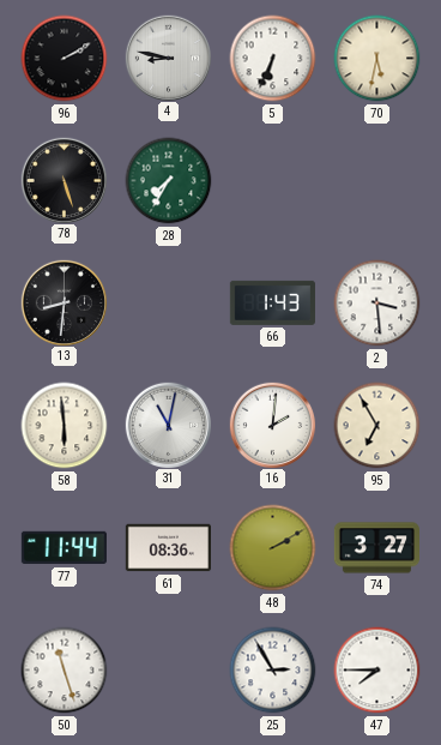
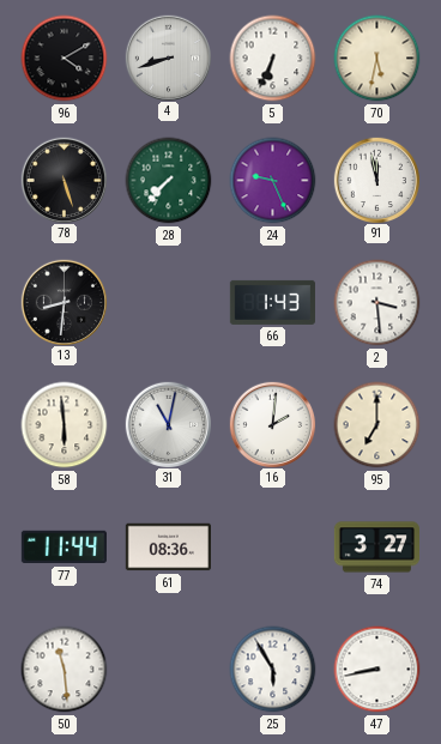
96: 2:10 -> 4:10 (65, 59)
4: 8:47 -> 8:42 (168, 58)
28: 7:35 -> 7:37 (169, 181)
24: none -> 9:26 (273, 181)
91: none -> 11:58 (376, 180)
95: 6:55 -> 7:00 (377, 425)
48: 2:10 -> none (273, 548)
50: 11:27 -> 11:29 (65, 670)
25: 2:55 -> 5:55 (273, 670)
47: 7:45 -> 8:43 (377, 670)
